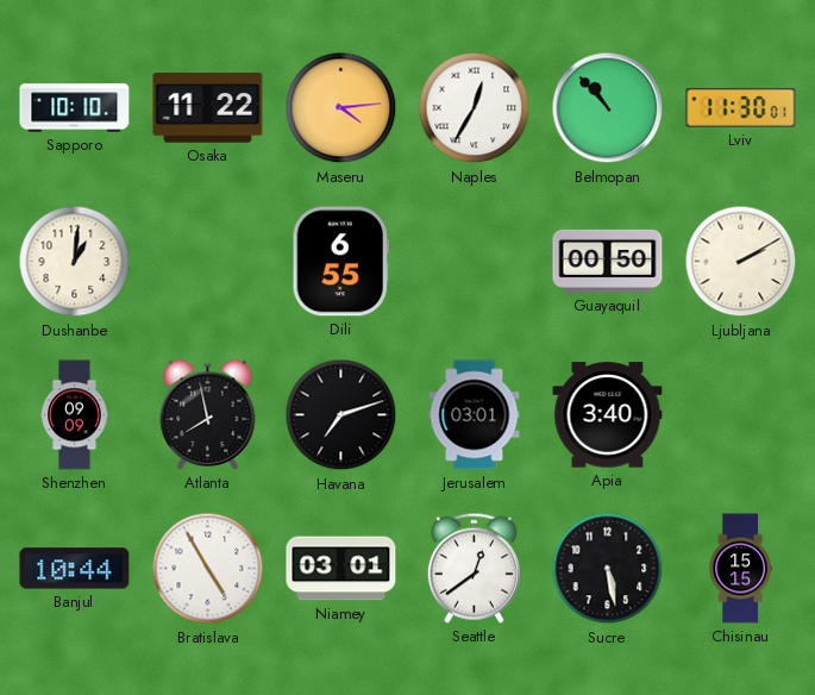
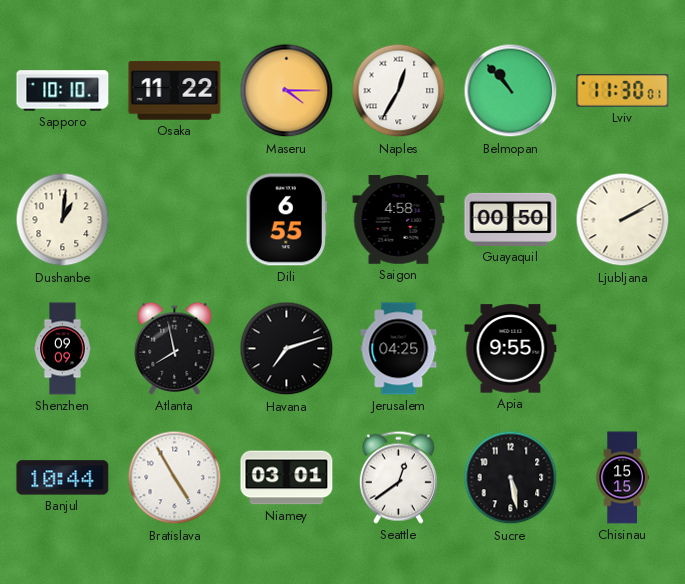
Maseru: 4:14 -> 4:15 (287, 91)
Saigon: none -> 4:58 (399, 220)
Jerusalem: 03:01 -> 04:25 (399, 349)
Apia: 3:40 -> 9:55 (511, 349)
